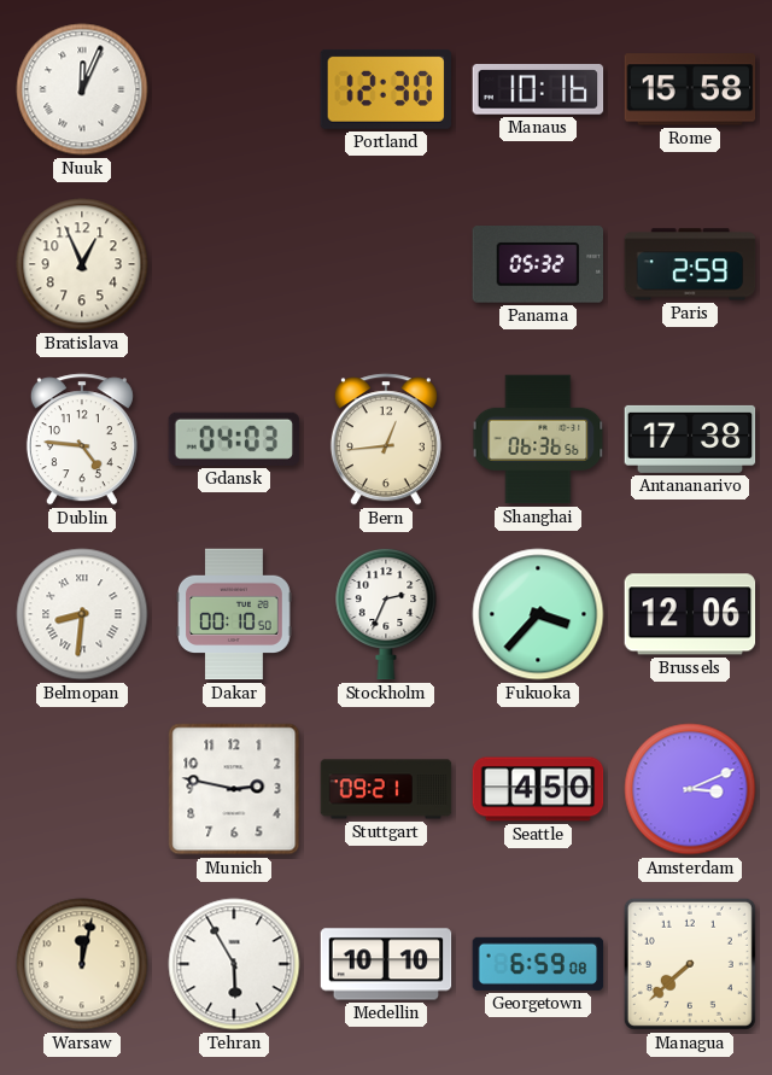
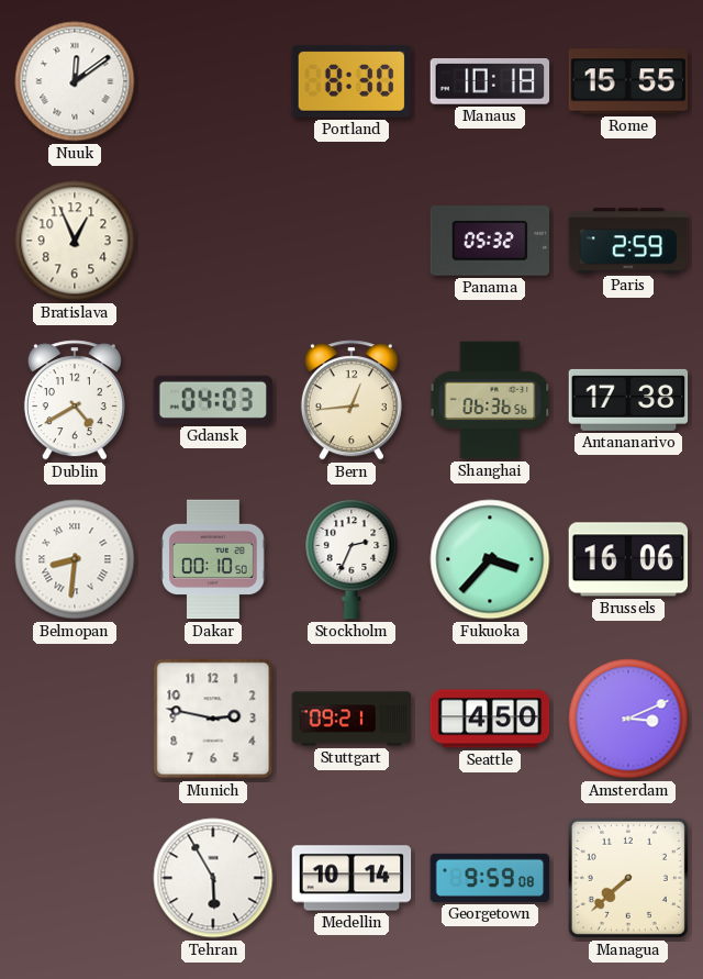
Nuuk: 12:04 -> 12:09 (75, 81)
Portland: 12:30 -> 8:30 (351, 81)
Manaus: 10:16 -> 10:18 (490, 81)
Rome: 15:58 -> 15:55 (628, 81)
Dublin: 4:46 -> 4:40 (75, 400)
Brussels: 12:06 -> 16:06 (628, 559)
Warsaw: 12:02 -> none (82, 964)
Medellin: 10:10 -> 10:14 (351, 878)
Georgetown: 6:59 -> 9:59 (490, 878)
